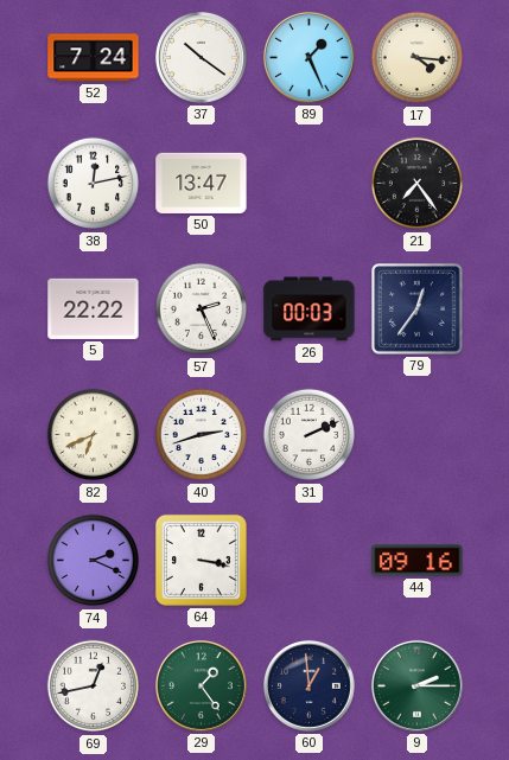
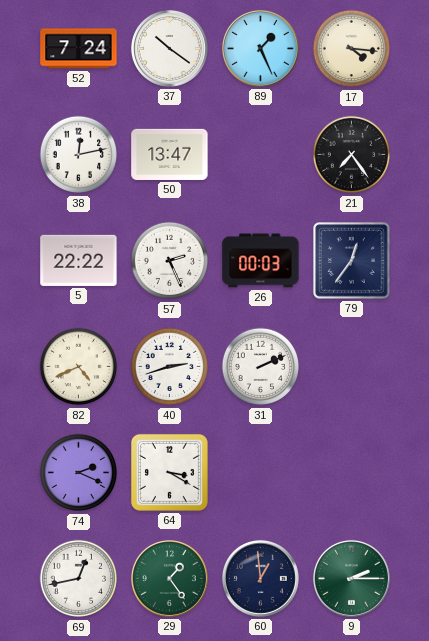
82: 6:41 -> 4:41 (79, 367)
64: 3:17 -> 3:20 (169, 472)
44: 09:16 -> none (418, 561)
